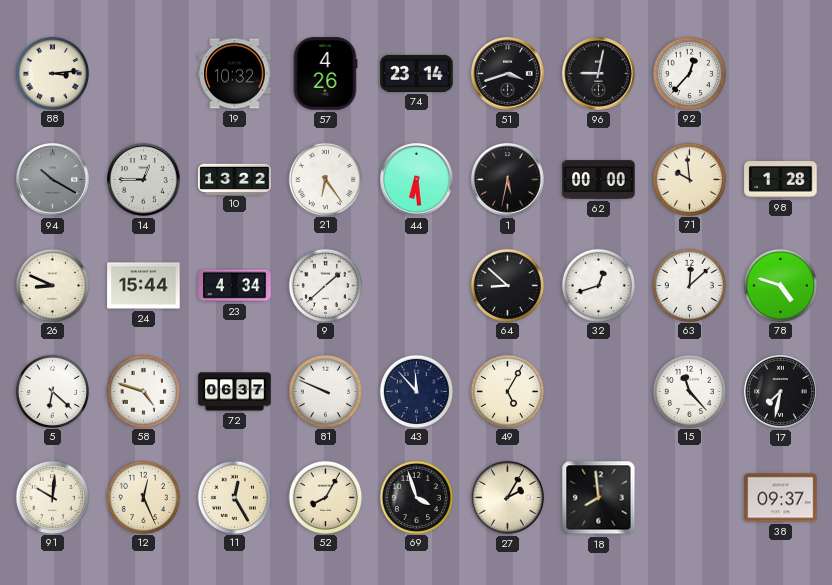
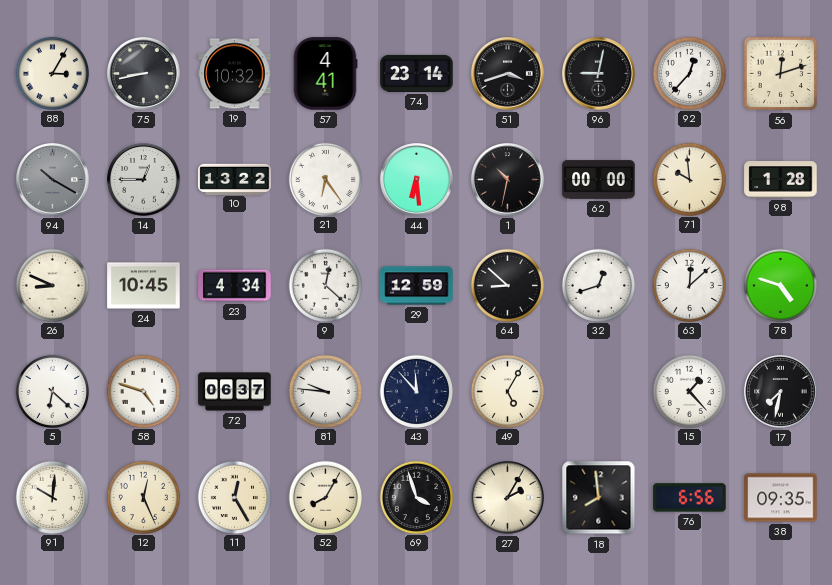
88: 3:14 -> 3:05 (52, 73)
75: none -> 8:43 (144, 74)
57: 4:26 -> 4:41 (325, 74)
56: none -> 12:12 (781, 74)
1: 5:32 -> 10:32 (508, 180)
24: 15:44 -> 10:45 (144, 286)
9: 1:38 -> 12:22 (325, 285)
29: none -> 12:59 (417, 286)
81: 9:49 -> 9:46 (325, 391)
15: 11:23 -> 1:23 (689, 391)
76: none -> 6:56 (690, 498)
38: 09:37 -> 09:35 (781, 498)
